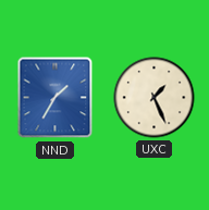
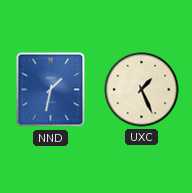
NND: 1:35 -> 1:32 (51, 90)
